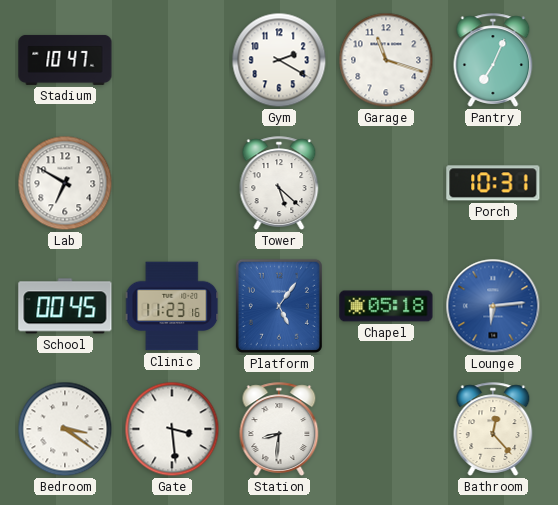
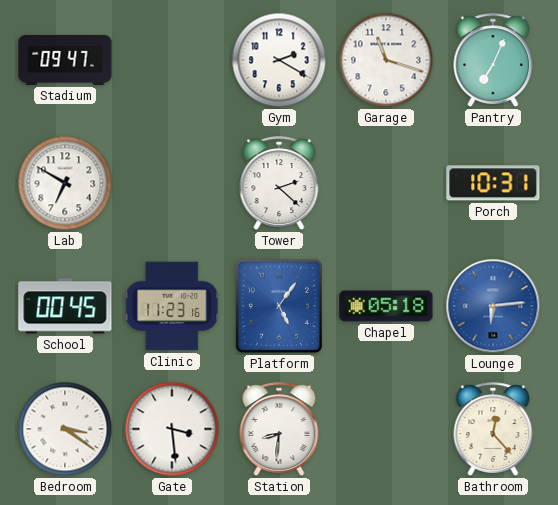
Stadium: 10:47 -> 09:47 (65, 60)
Tower: 5:22 -> 2:22 (279, 183)
